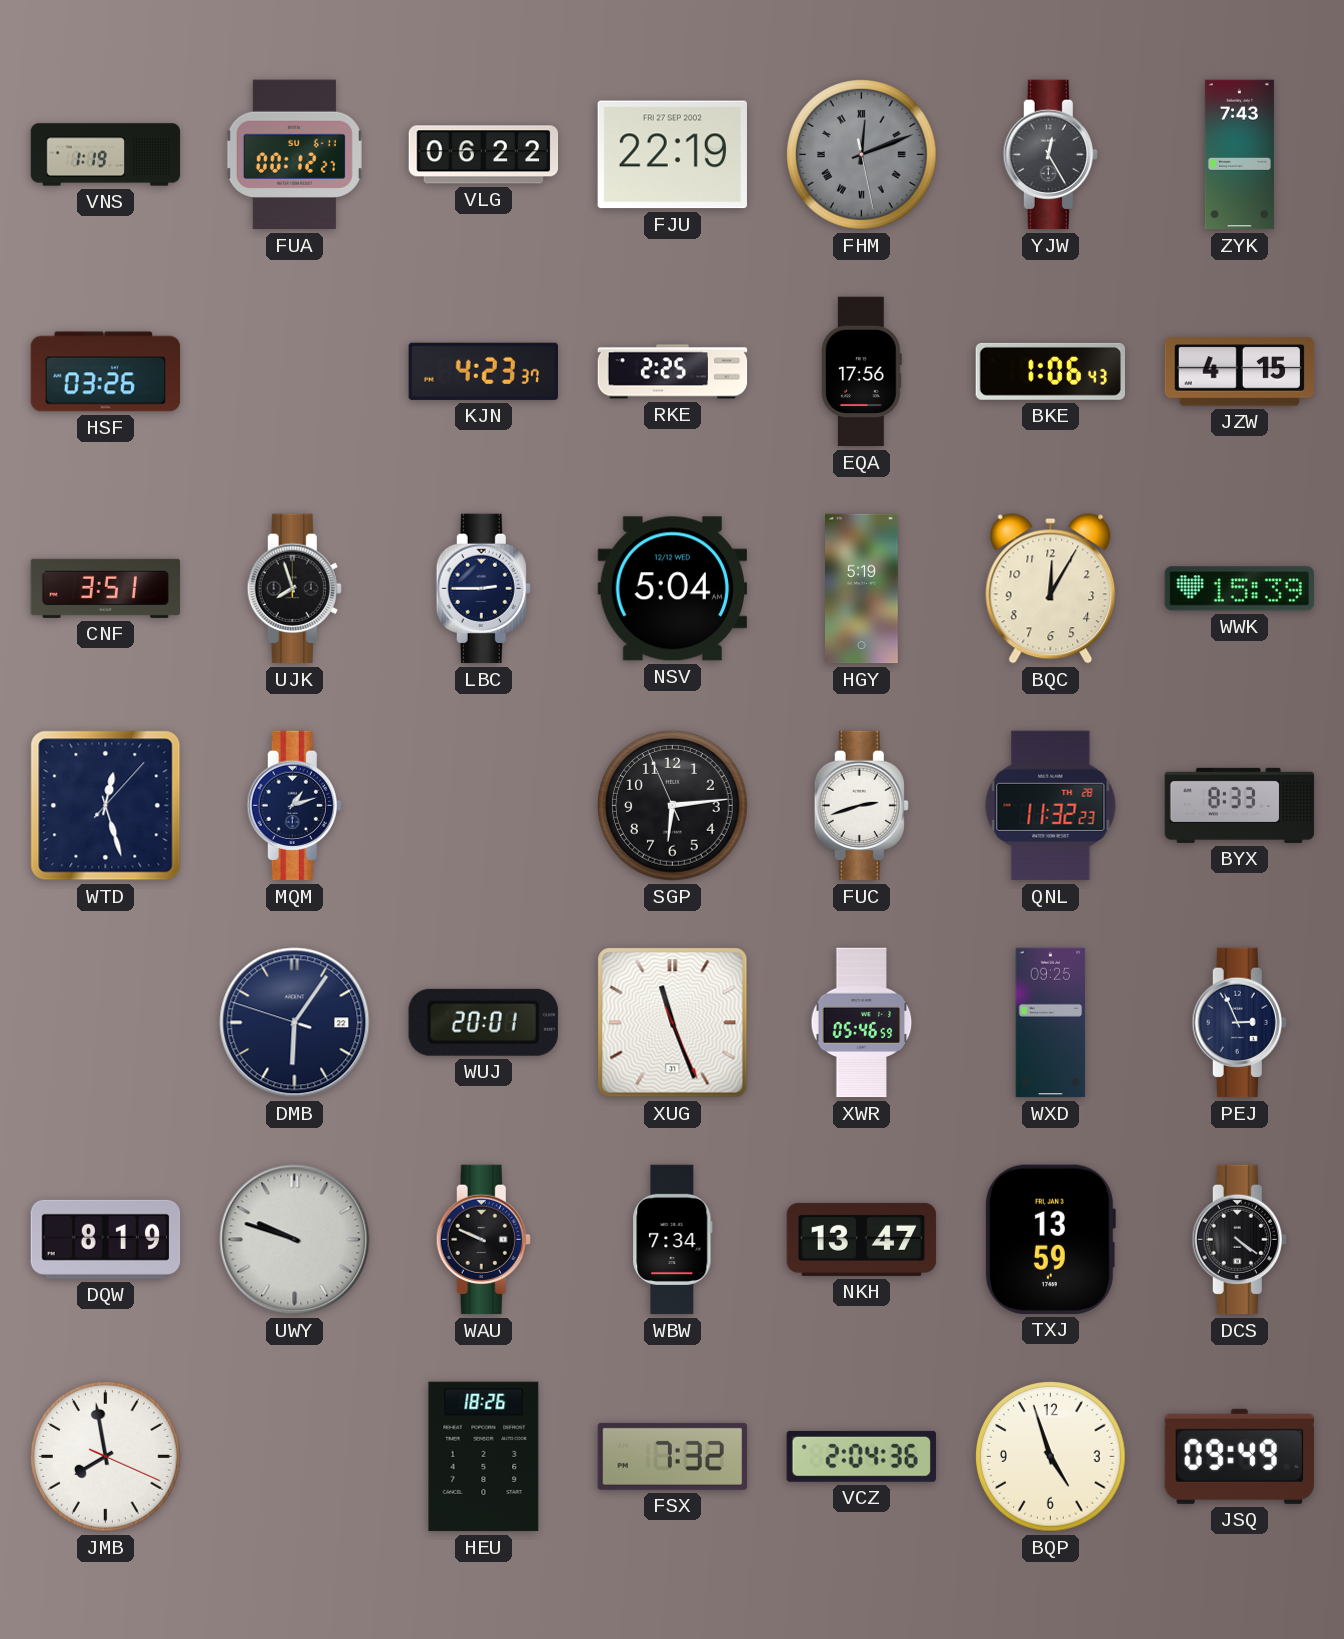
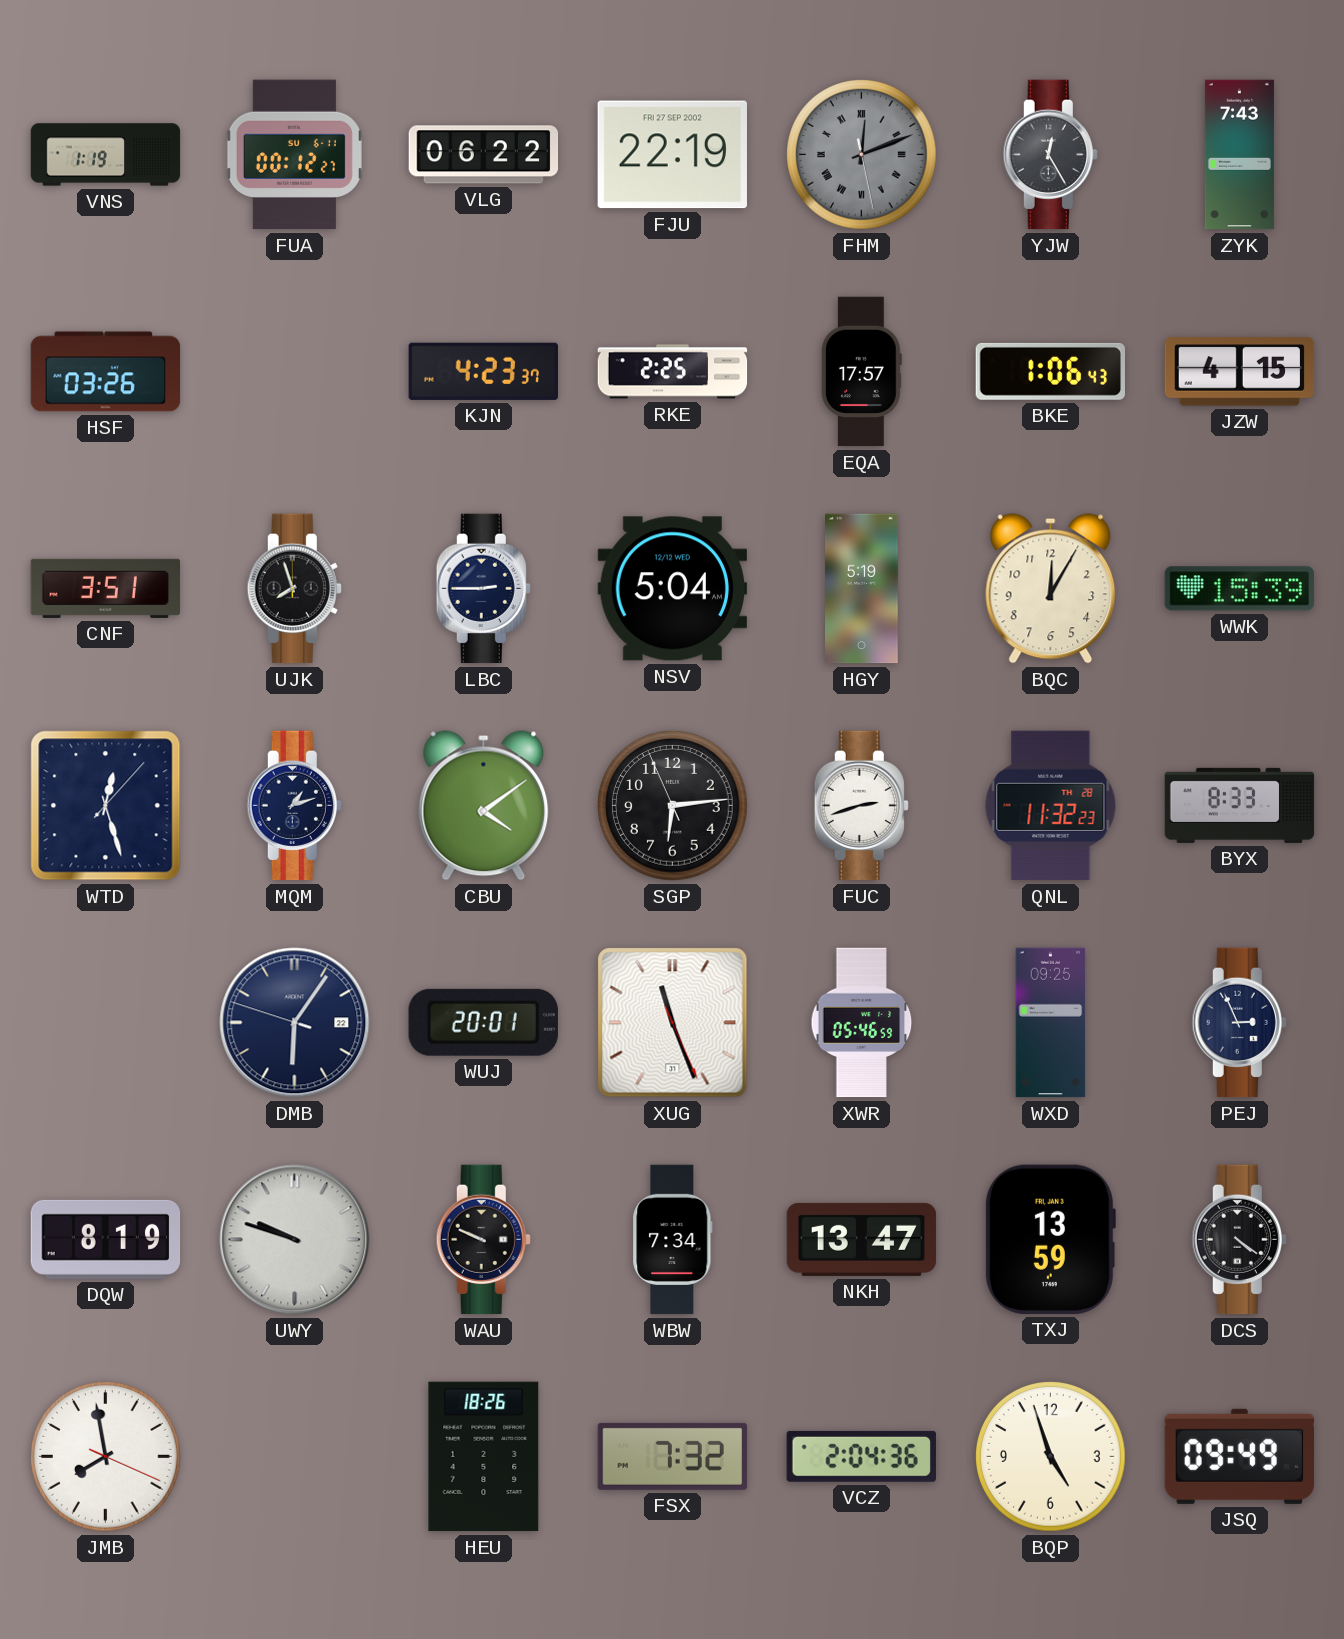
EQA: 17:56 -> 17:57 (861, 372)
CBU: none -> 4:09 (484, 806)
